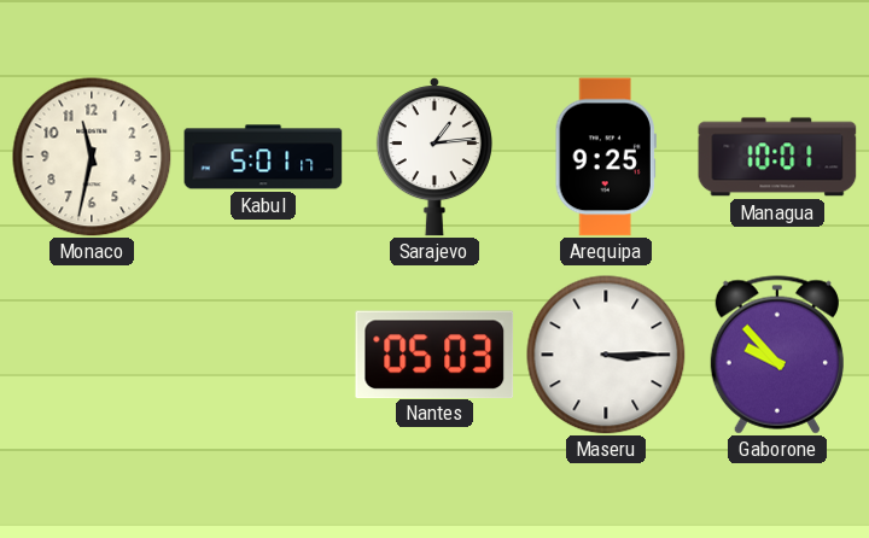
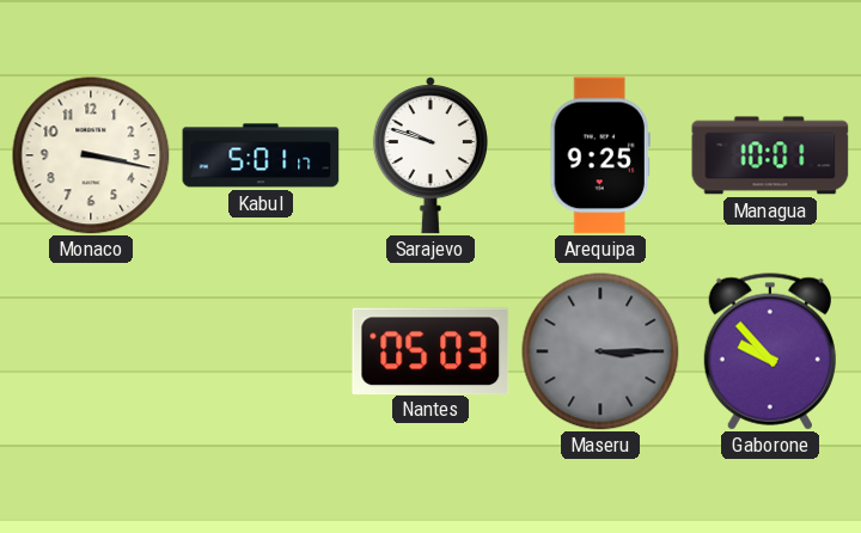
Monaco: 11:32 -> 3:17 (91, 155)
Sarajevo: 1:14 -> 9:48 (430, 155)
Maseru dial: white -> grey (600, 351)
